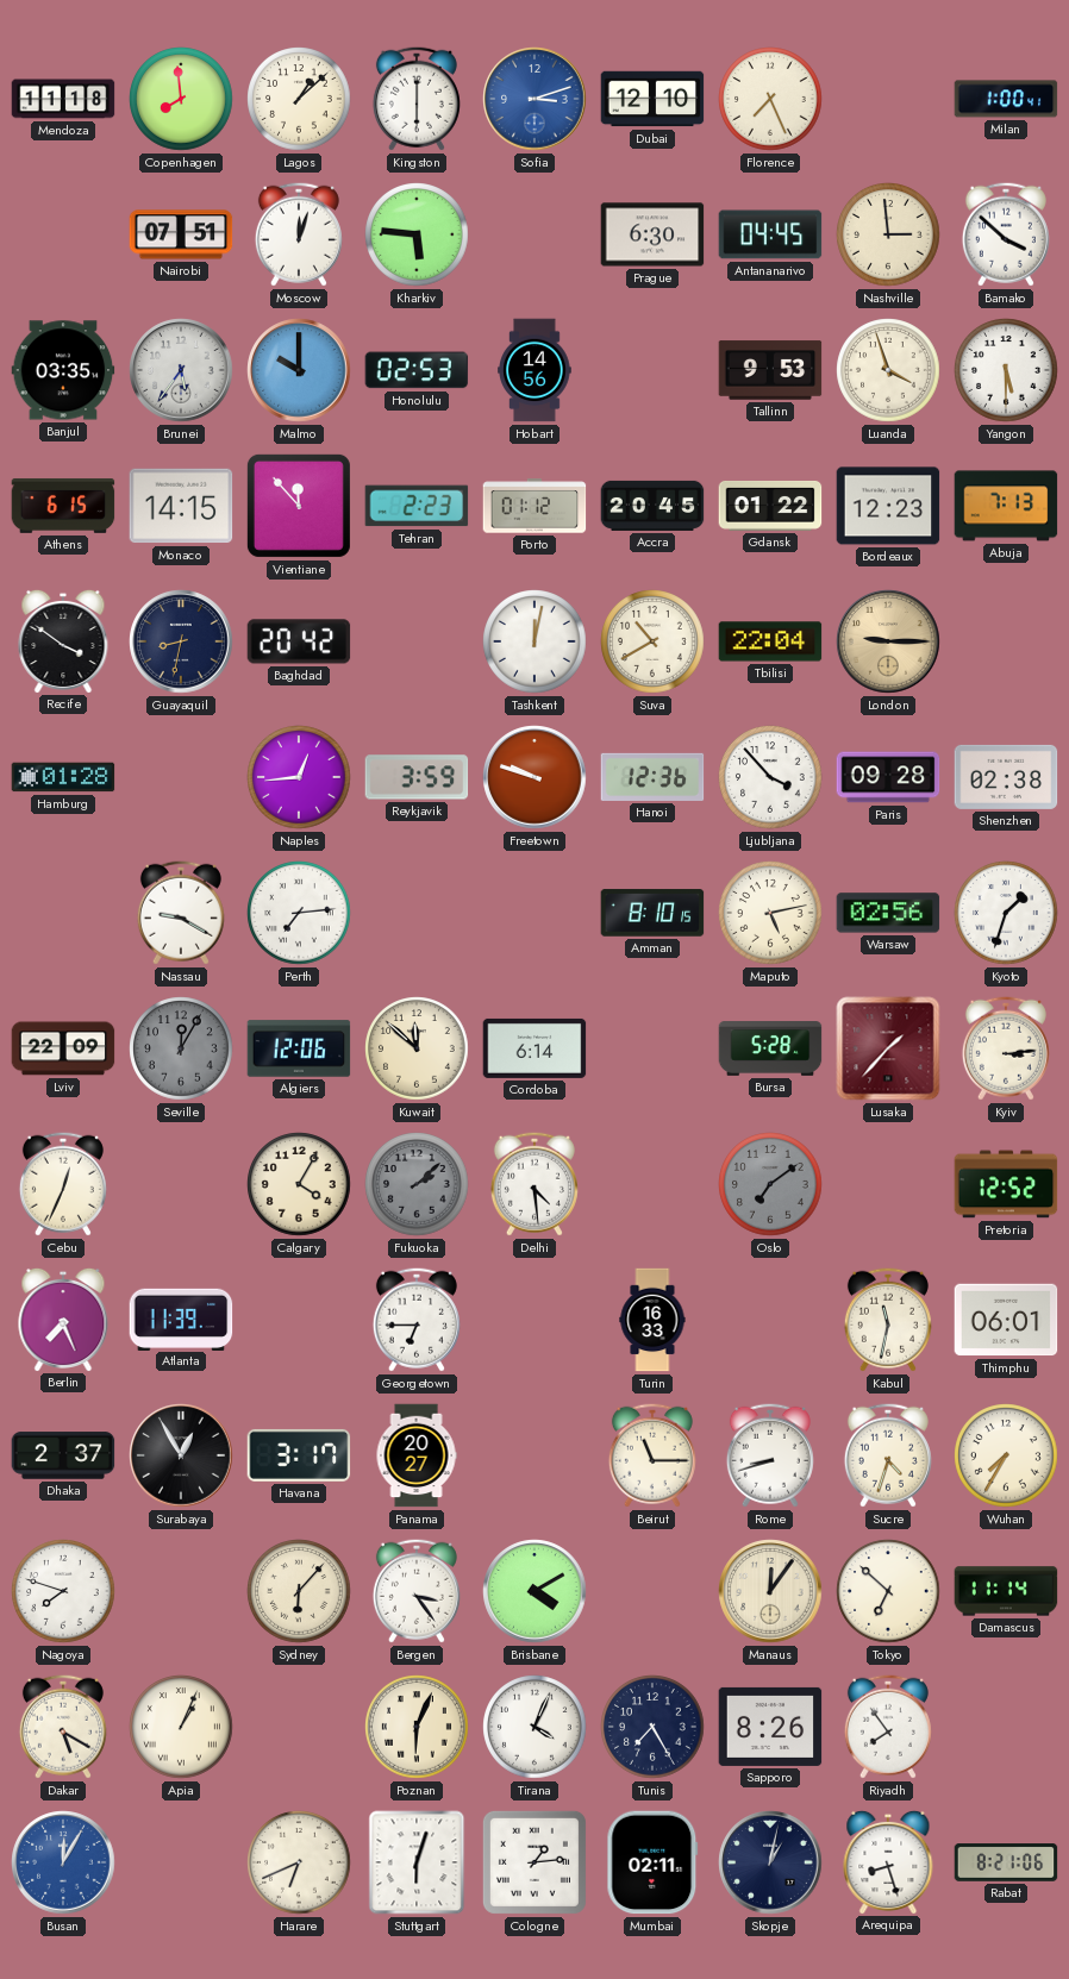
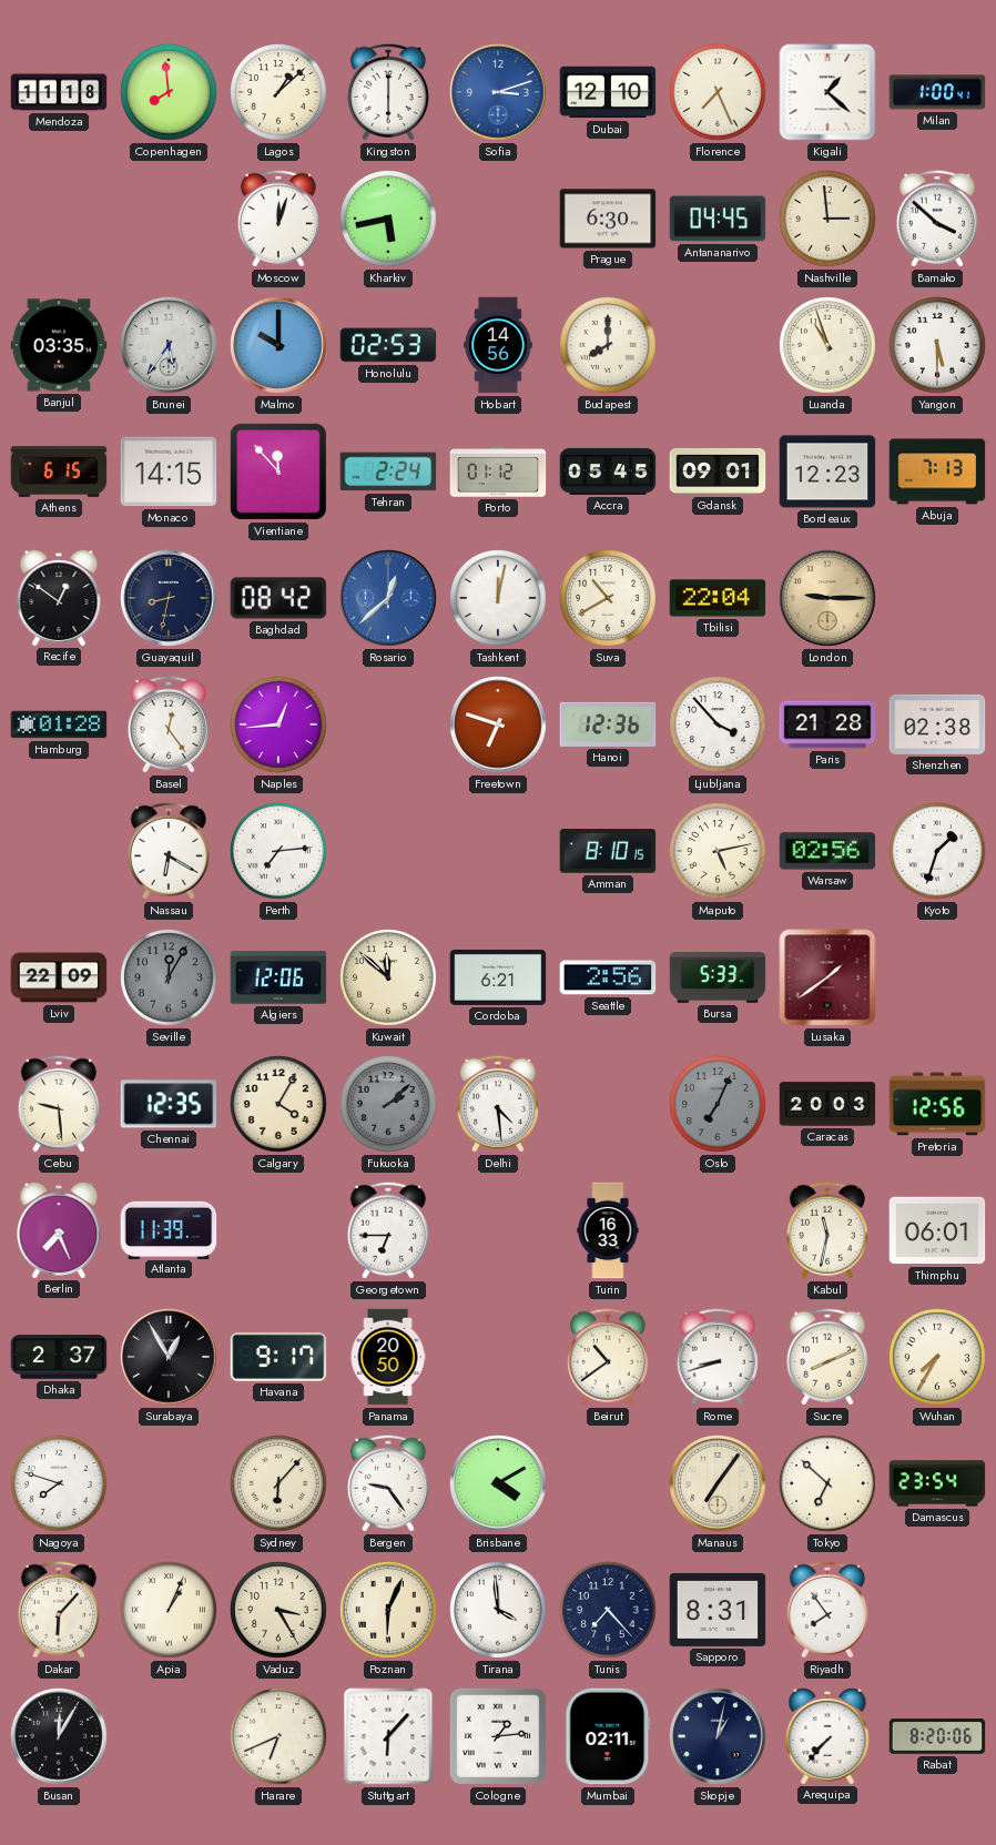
Kigali: none -> 1:22 (827, 92)
Nairobi: 07:51 -> none (181, 234)
Kharkiv: 5:46 -> 5:43 (388, 219)
Budapest: none -> 8:00 (608, 345)
Tallinn: 9:53 -> none (770, 370)
Luanda: 3:57 -> 10:57 (827, 345)
Tehran: 2:23 -> 2:24 (388, 472)
Accra: 20:45 -> 05:45 (608, 472)
Gdansk: 01:22 -> 09:01 (718, 472)
Recife: 3:51 -> 12:51 (59, 597)
Baghdad: 20:42 -> 08:42 (278, 598)
Rosario: none -> 12:38 (388, 598)
Basel: none -> 12:24 (169, 724)
Reykjavik: 3:59 -> none (417, 777)
Freetown: 9:48 -> 6:48 (498, 724)
Paris: 09:28 -> 21:28 (827, 724)
Nassau: 9:20 -> 6:20 (169, 851)
Cordoba: 6:14 -> 6:21 (498, 977)
Seattle: none -> 2:56 (608, 977)
Bursa: 5:28 -> 5:33 (718, 977)
Lusaka: 1:37 -> 1:39 (827, 977)
Kyiv: 3:14 -> none (1006, 1048)
Cebu: 12:34 -> 9:29 (59, 1104)
Chennai: none -> 12:35 (169, 1104)
Oslo: 7:09 -> 7:04 (718, 1104)
Caracas: none -> 20:03 (827, 1104)
Pretoria: 12:52 -> 12:56 (937, 1104)
Havana: 3:17 -> 9:17 (278, 1357)
Panama: 20:27 -> 20:50 (388, 1357)
Beirut: 11:15 -> 10:39 (608, 1357)
Sucre: 4:33 -> 8:11 (827, 1357)
Bergen: 3:24 -> 9:24 (388, 1483)
Manaus: 12:06 -> 7:06 (718, 1483)
Damascus: 11:14 -> 23:54 (937, 1483)
Dakar: 5:20 -> 6:07 (59, 1610)
Vaduz: none -> 3:25 (278, 1610)
Tirana: 4:04 -> 3:59 (498, 1610)
Tunis: 7:25 -> 7:23 (608, 1610)
Sapporo: 8:26 -> 8:31 (718, 1610)
Busan dial: blue -> black (59, 1736)
Stuttgart: 6:03 -> 6:07 (388, 1736)
Arequipa: 8:27 -> 7:37 (827, 1735)
Rabat: 8:21 -> 8:20 (937, 1736)
